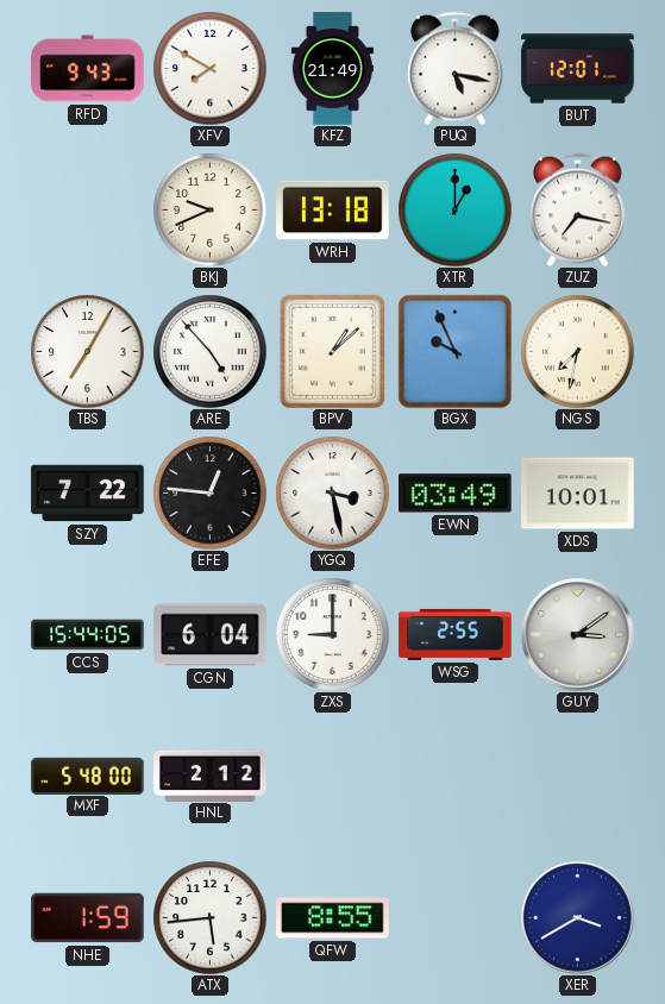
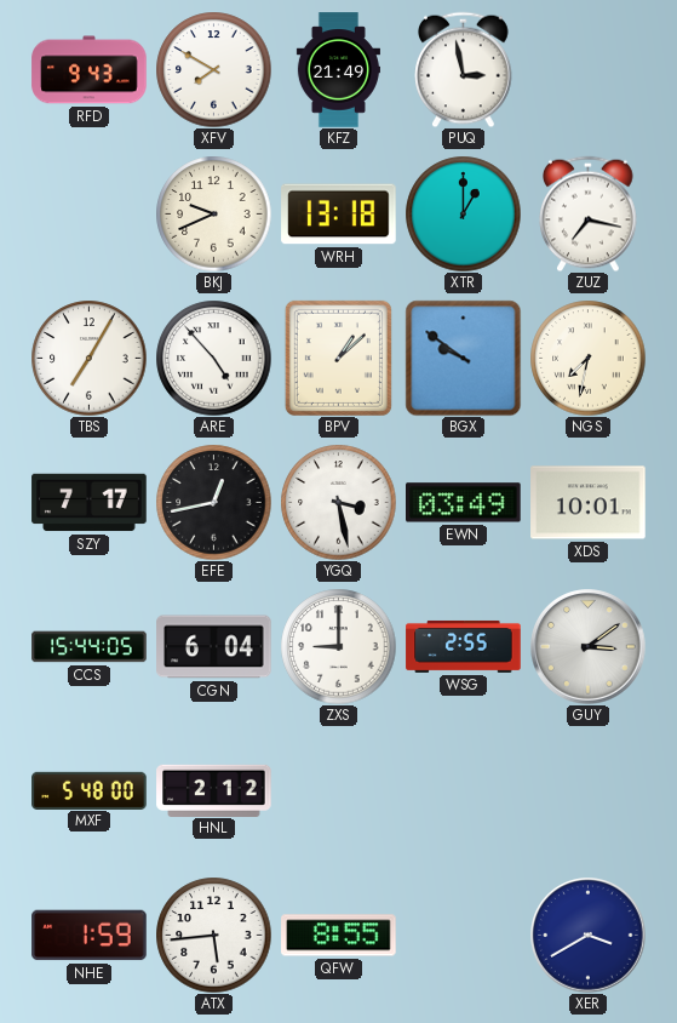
PUQ: 5:17 -> 2:58 (464, 69)
BUT: 12:01 -> none (578, 69)
BGX: 9:56 -> 9:51 (463, 358)
SZY: 7:22 -> 7:17 (90, 503)
EFE: 12:46 -> 12:43 (213, 502)
